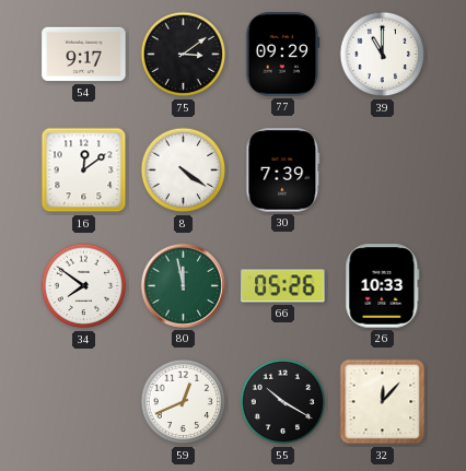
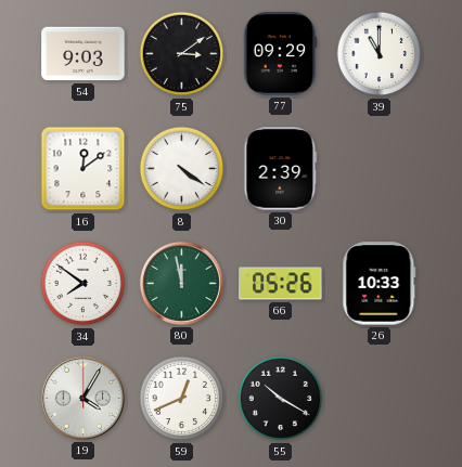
54: 9:17 -> 9:03 (84, 54)
30: 7:39 -> 2:39 (281, 169)
19: none -> 4:05 (82, 398)
32: 12:07 -> none (383, 402)
